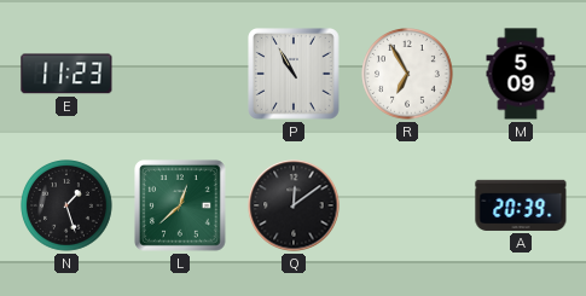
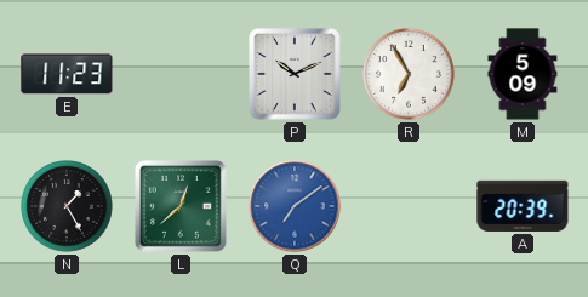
P: 10:55 -> 10:11 (296, 75)
N: 1:27 -> 1:25 (67, 206)
Q: 12:09 -> 7:09 (295, 206)
Q dial: black -> blue (295, 206)
